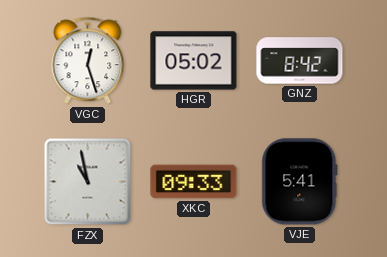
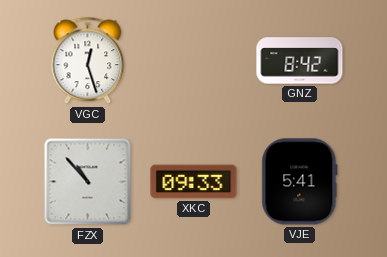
HGR: 05:02 -> none (194, 61)
FZX: 10:58 -> 10:53 (88, 182)
